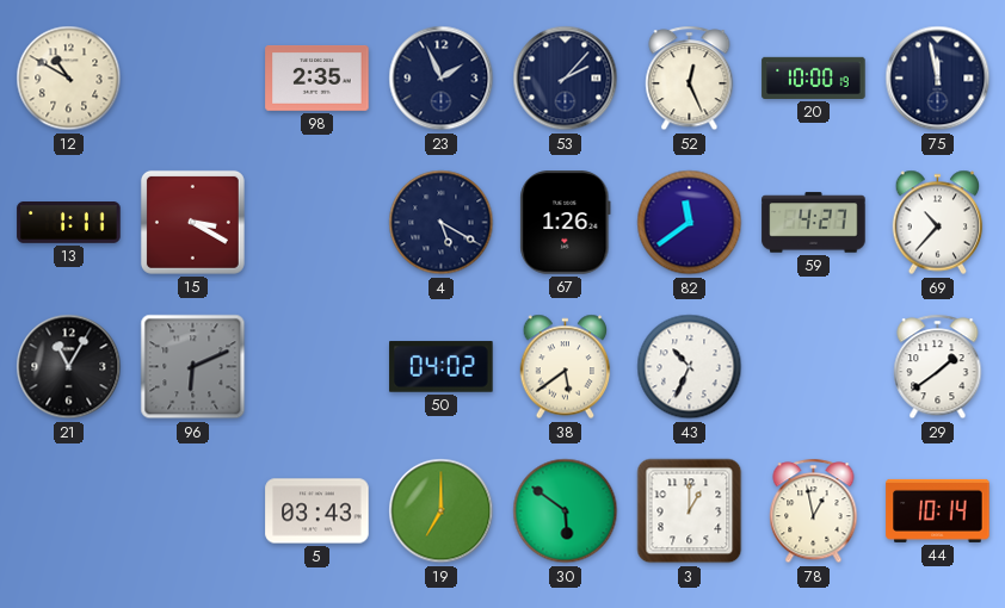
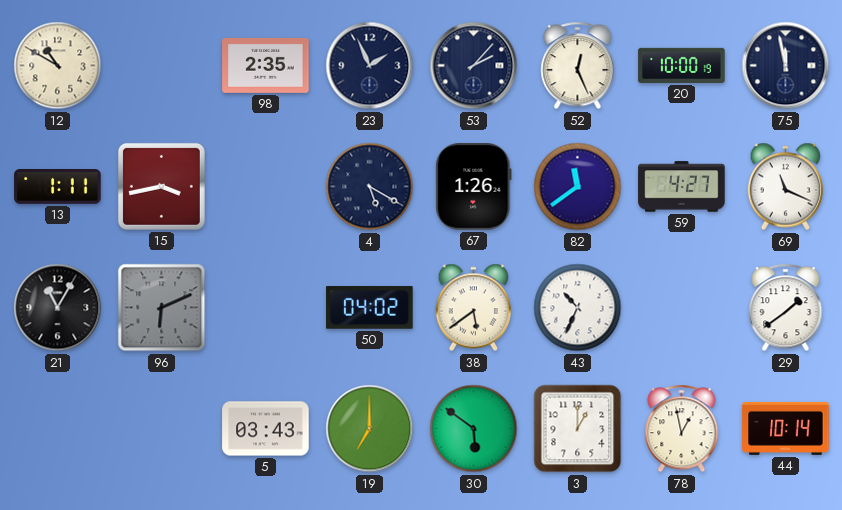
15: 3:20 -> 3:43 (161, 186)
69: 10:37 -> 11:19 (786, 187)
